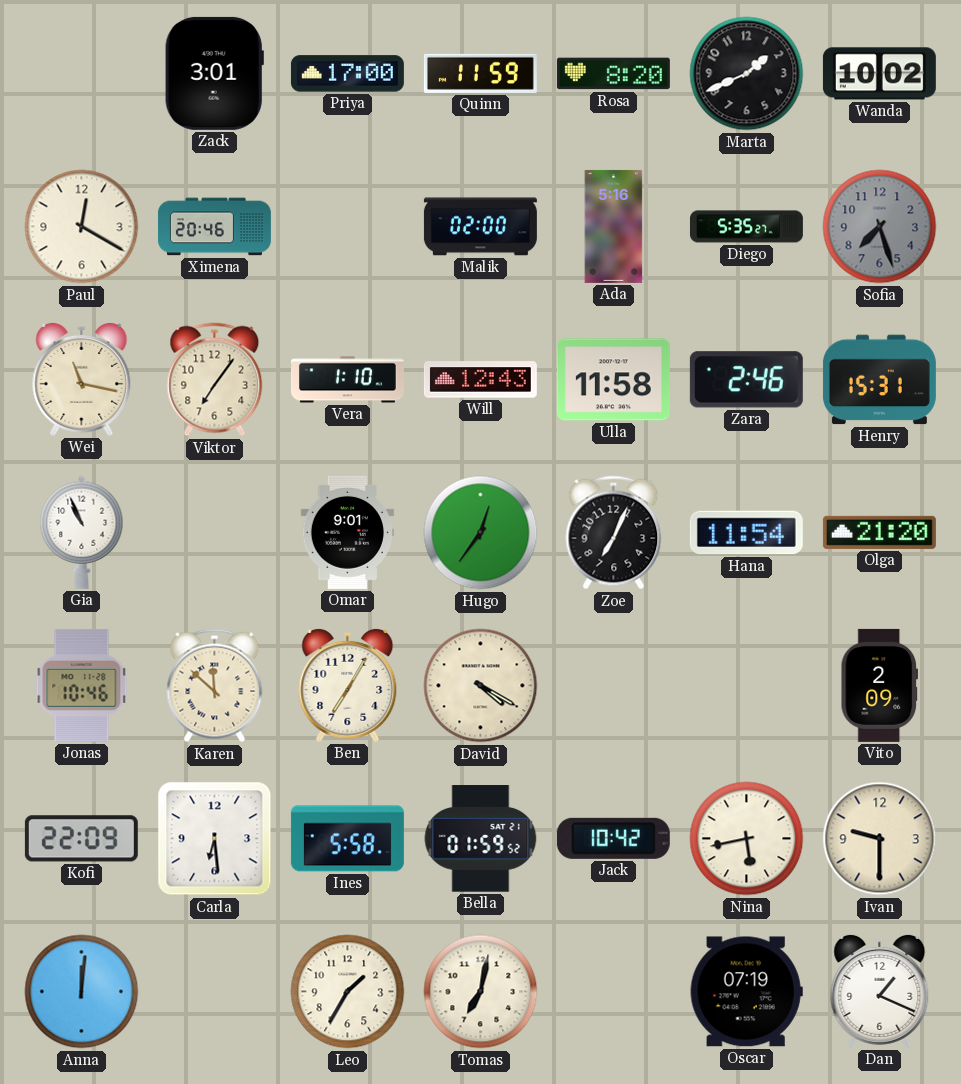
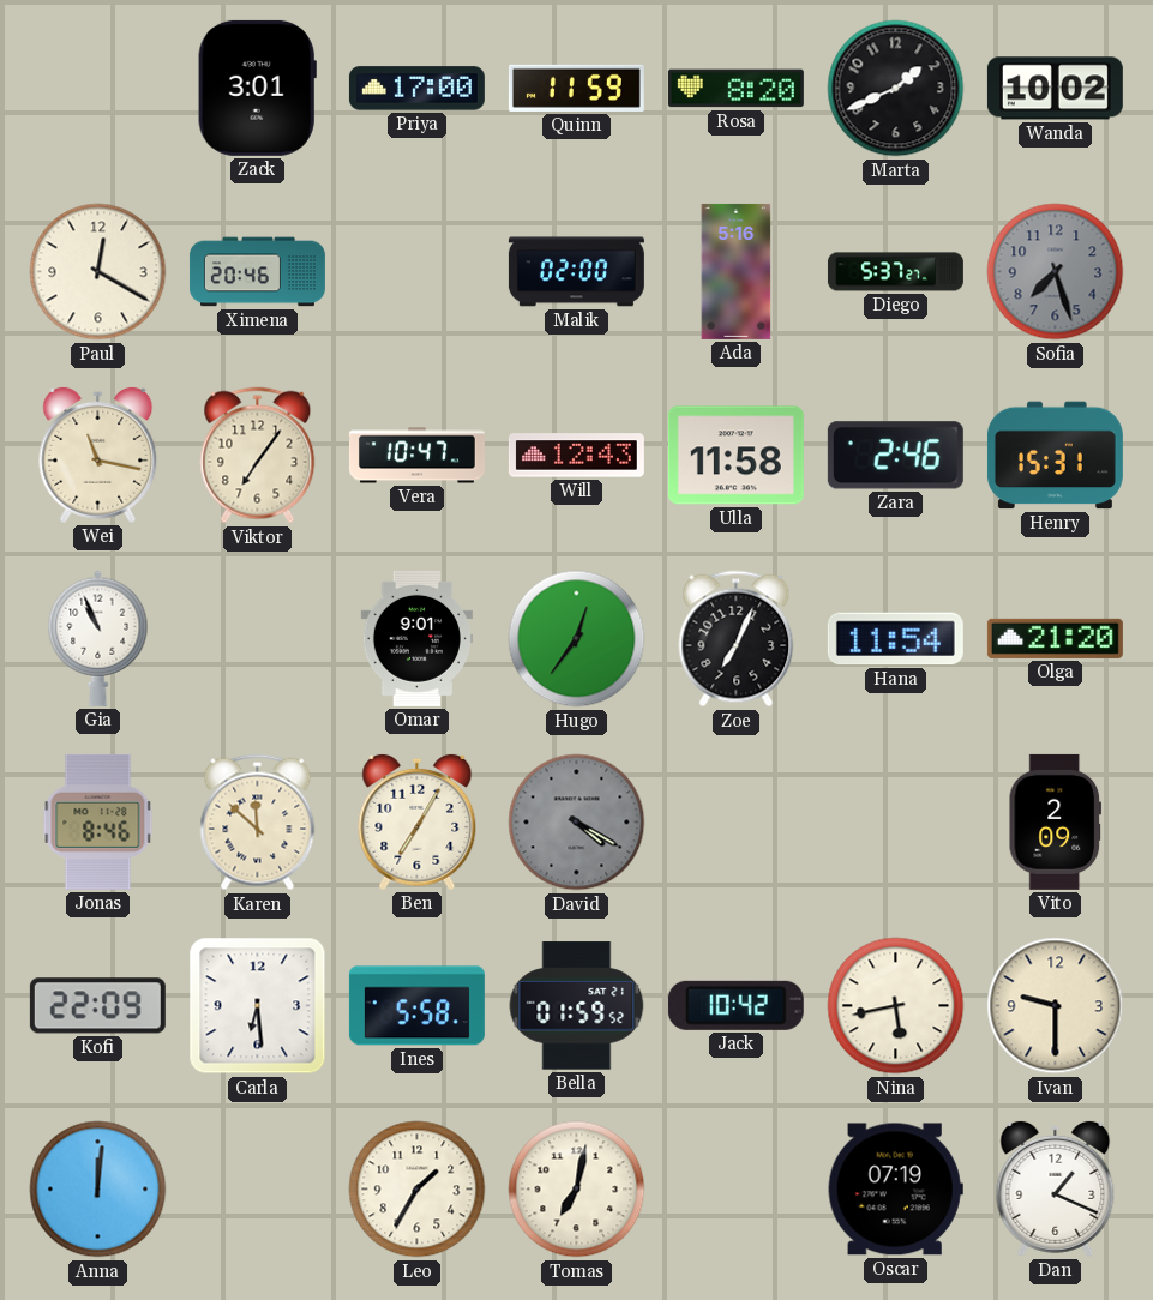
Diego: 5:35 -> 5:37 (895, 272)
Vera: 1:10 -> 10:47 (416, 456)
Jonas: 10:46 -> 8:46 (98, 821)
David dial: cream -> grey (577, 823)
